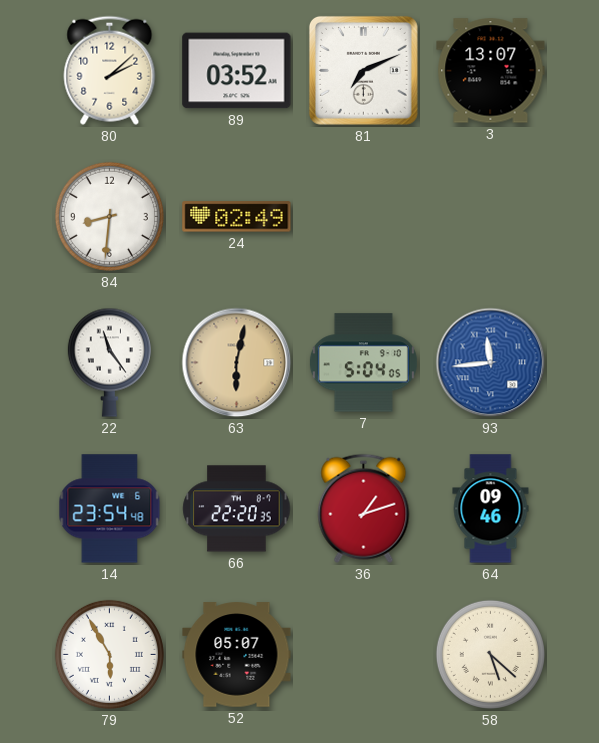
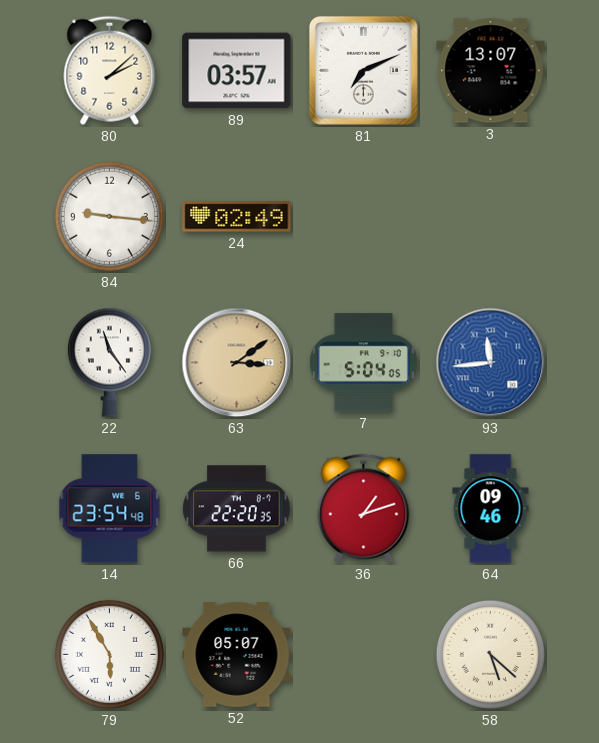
89: 03:52 -> 03:57 (237, 71)
84: 8:31 -> 9:16 (109, 216)
63: 6:02 -> 3:09 (237, 363)
